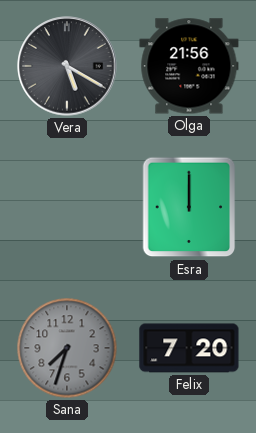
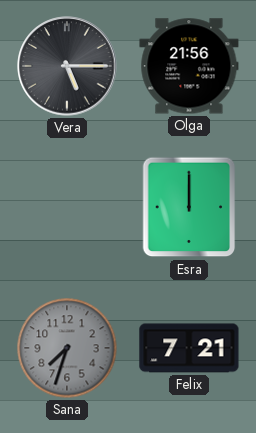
Vera: 5:20 -> 5:15 (67, 66)
Felix: 7:20 -> 7:21 (189, 348)
